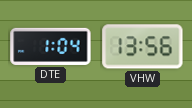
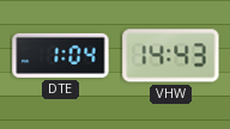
VHW: 13:56 -> 14:43 (171, 56)
